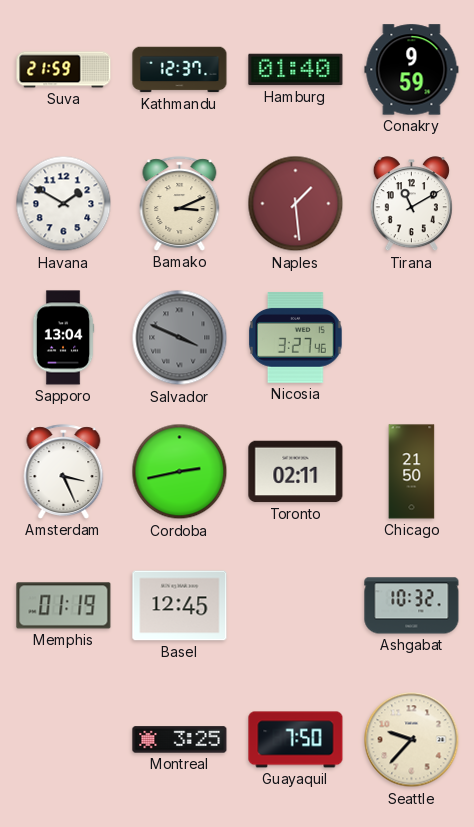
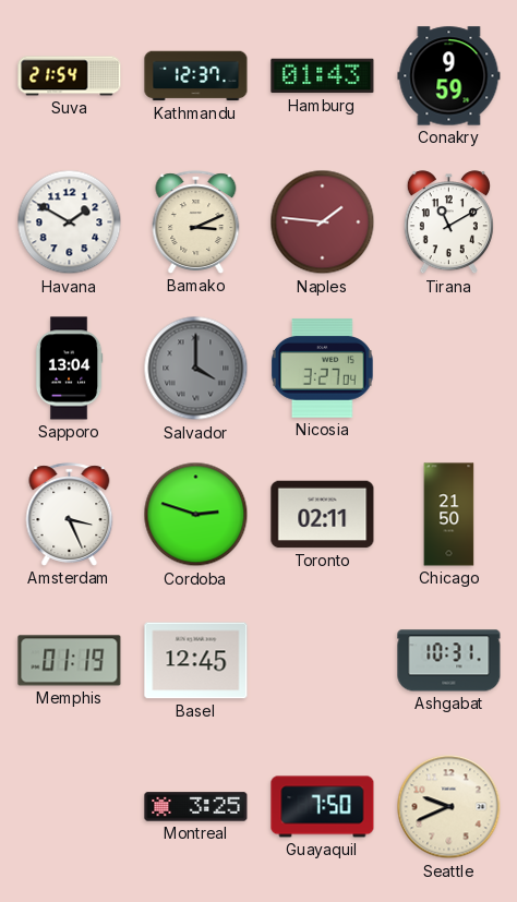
Suva: 21:59 -> 21:54 (70, 76)
Hamburg: 01:40 -> 01:43 (323, 76)
Naples: 1:29 -> 1:46 (323, 223)
Salvador: 3:49 -> 4:00 (196, 369)
Nicosia: 3:27:46 -> 3:27:04 (323, 369)
Cordoba: 2:43 -> 2:48 (196, 515)
Ashgabat: 10:32 -> 10:31 (449, 661)
Seattle: 9:37 -> 9:41 (449, 807)
